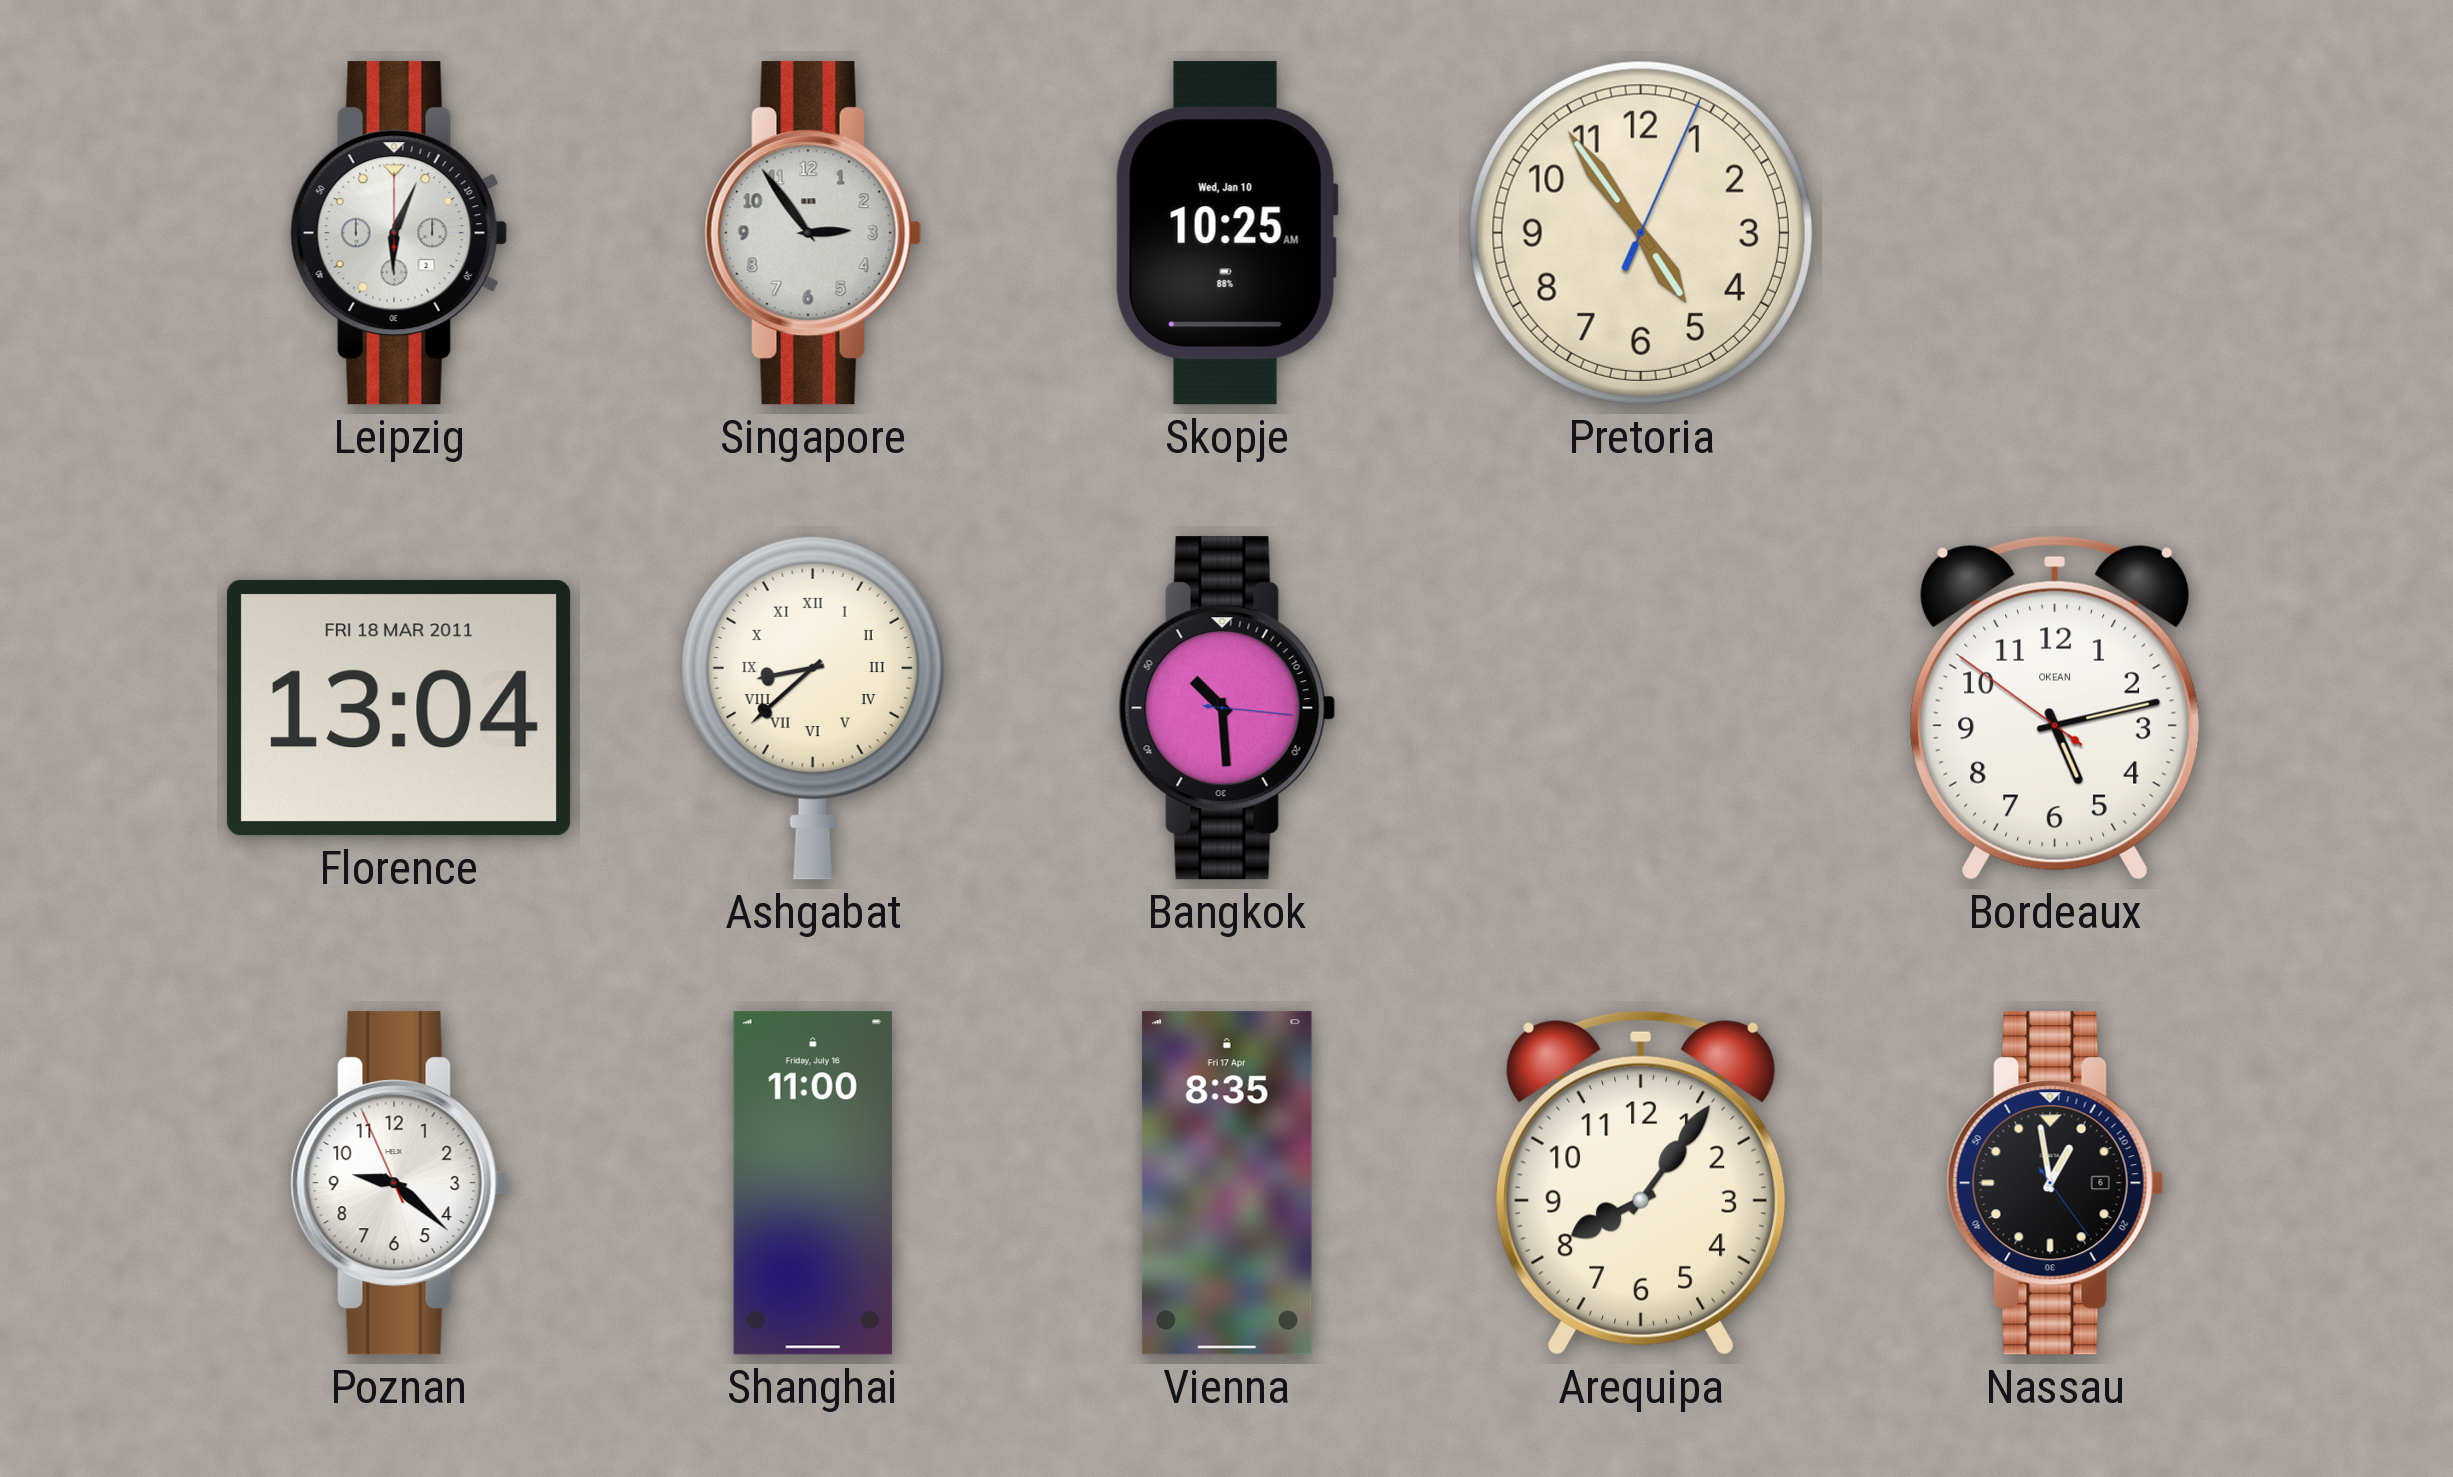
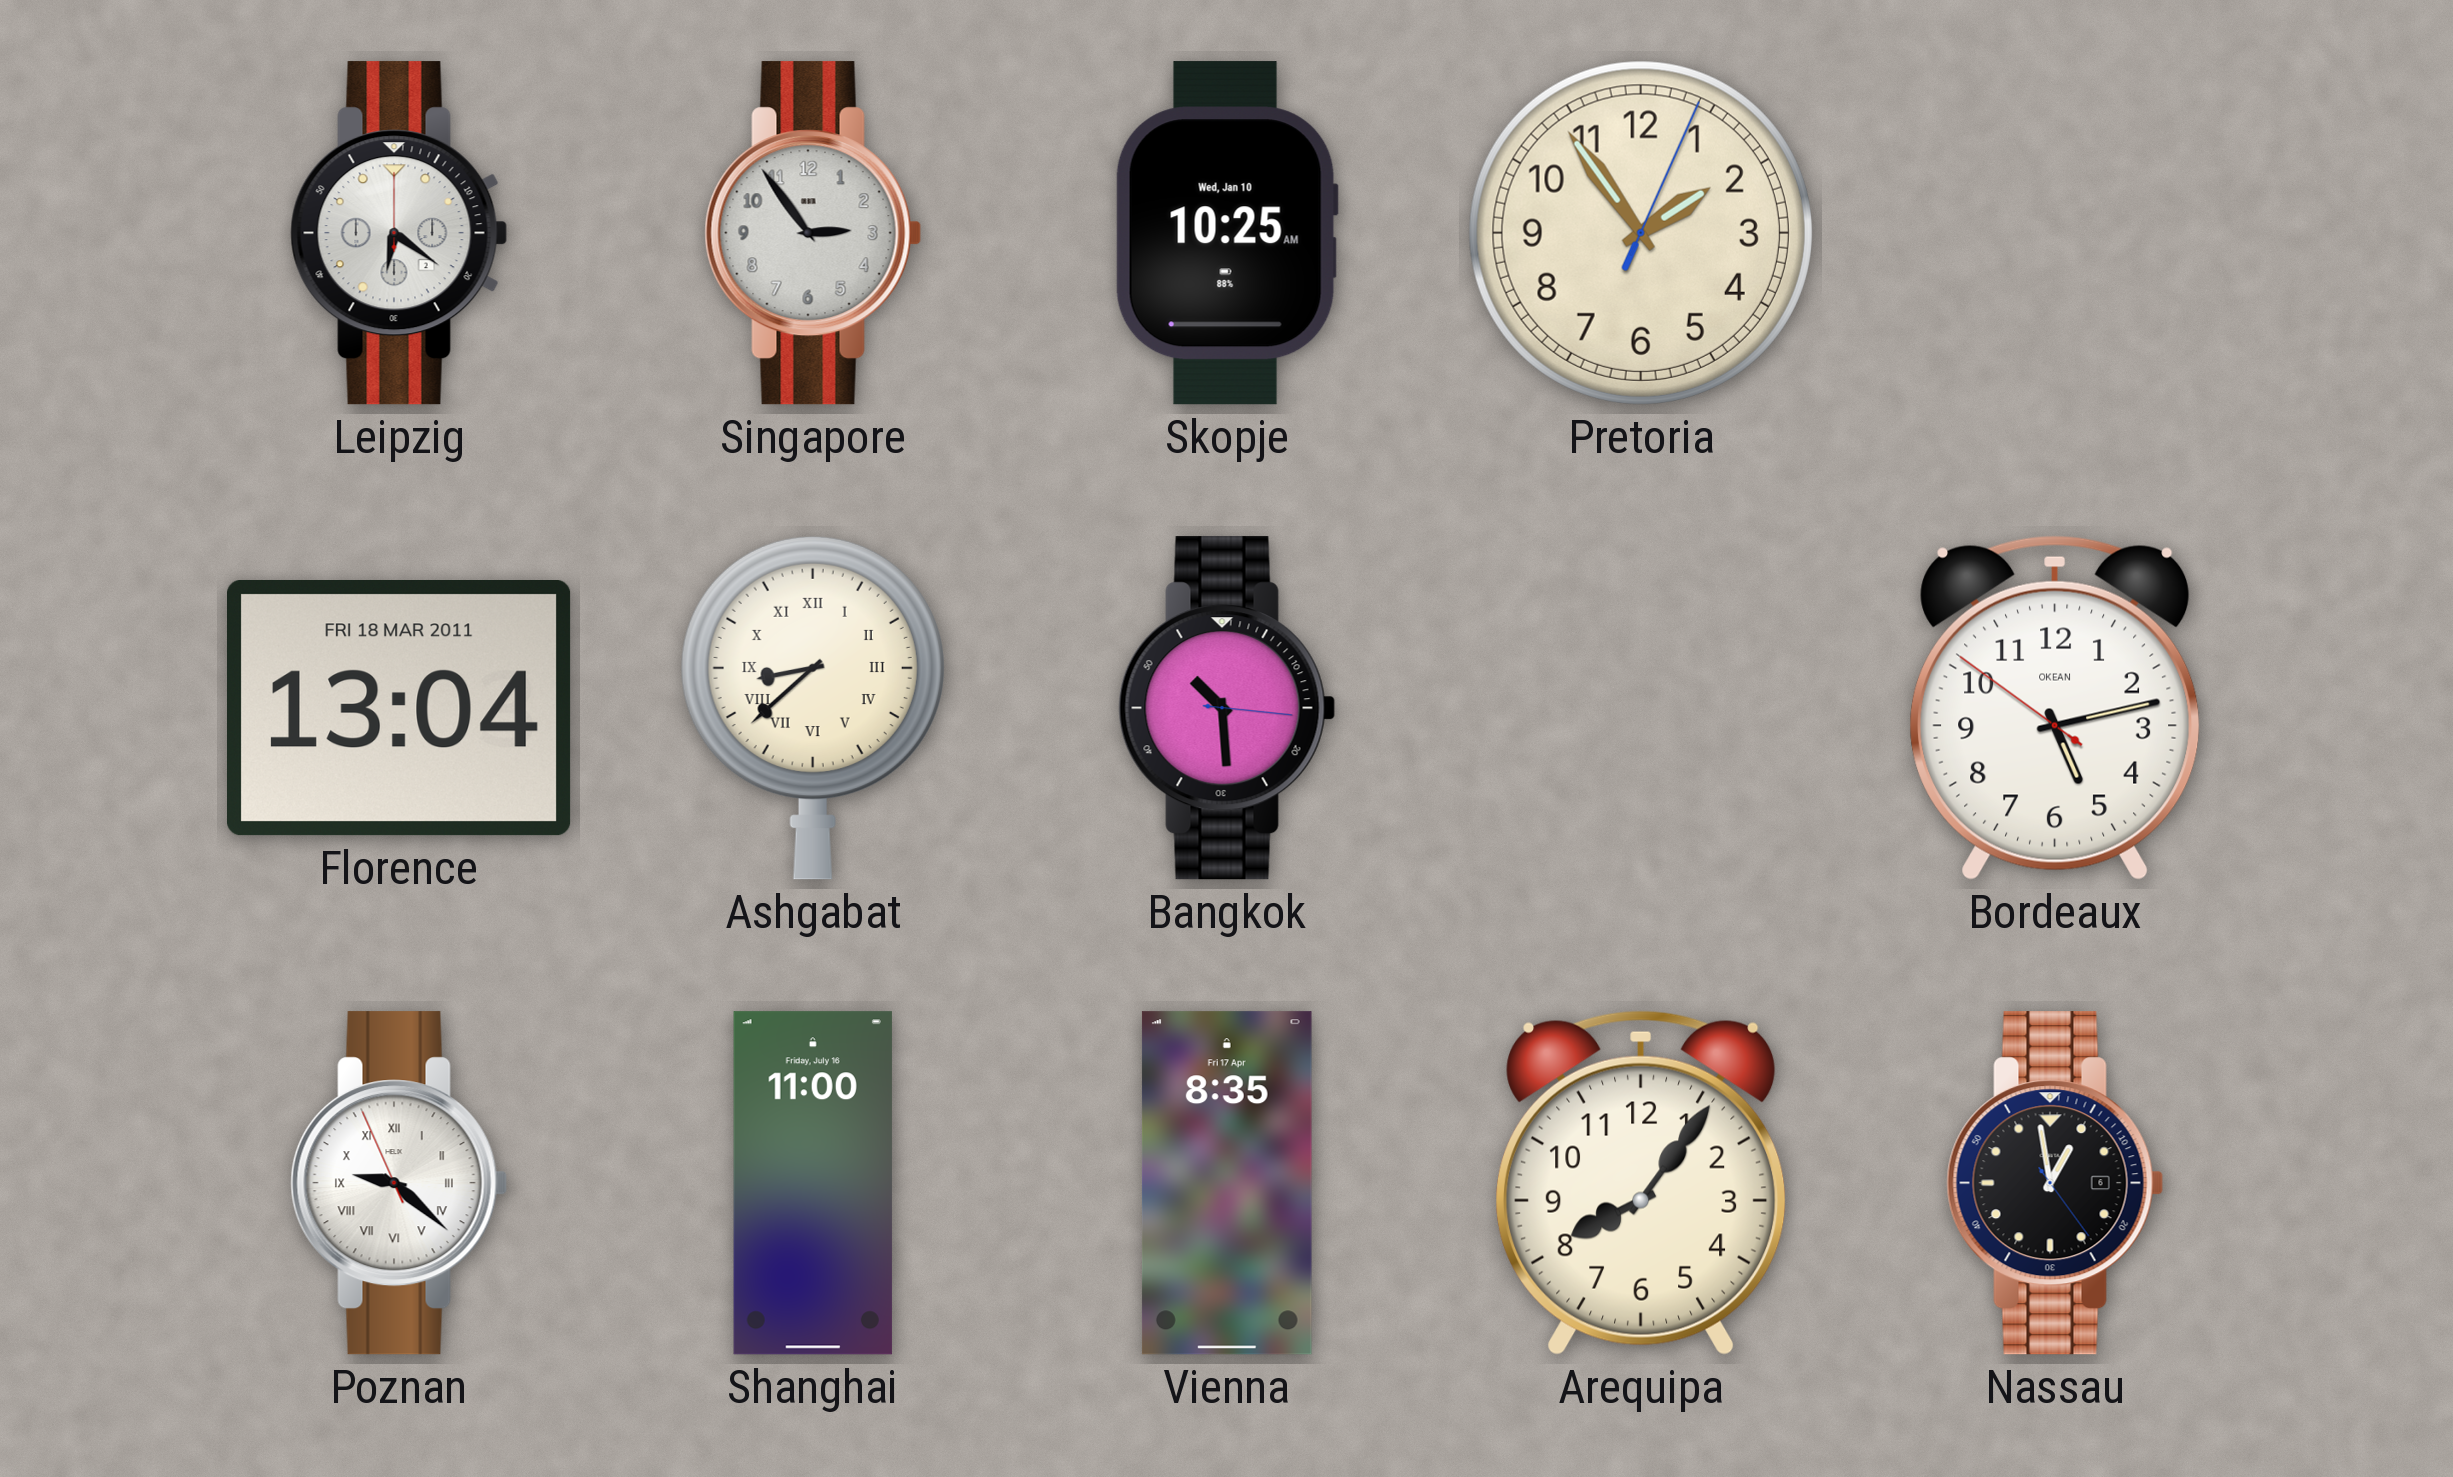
Leipzig: 6:04 -> 6:21 (399, 233)
Pretoria: 4:54 -> 1:54 (1641, 233)
Poznan numerals: Arabic -> Roman (399, 1183)
